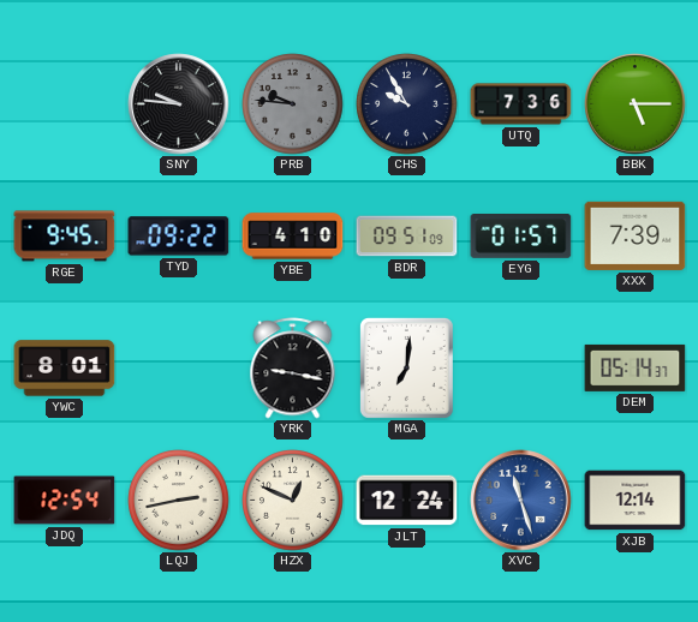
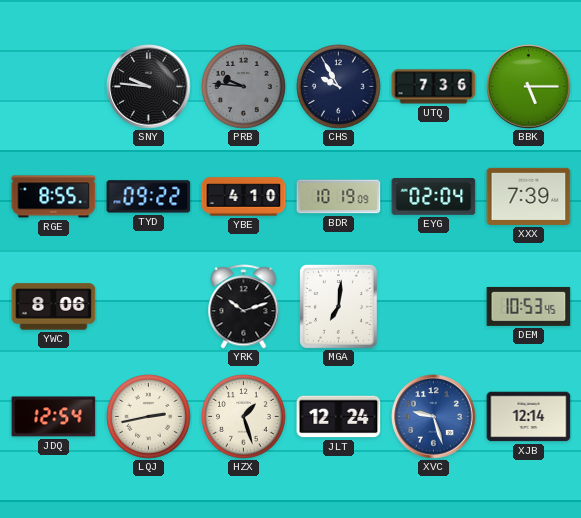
RGE: 9:45 -> 8:55 (54, 197)
BDR: 09:51 -> 10:19 (339, 197)
EYG: 01:57 -> 02:04 (434, 197)
YWC: 8:01 -> 8:06 (54, 307)
YRK: 9:17 -> 10:12 (244, 307)
DEM: 05:14 -> 10:53 (529, 306)
HZX: 12:49 -> 1:27 (244, 417)
XVC: 11:27 -> 9:27 (434, 417)
